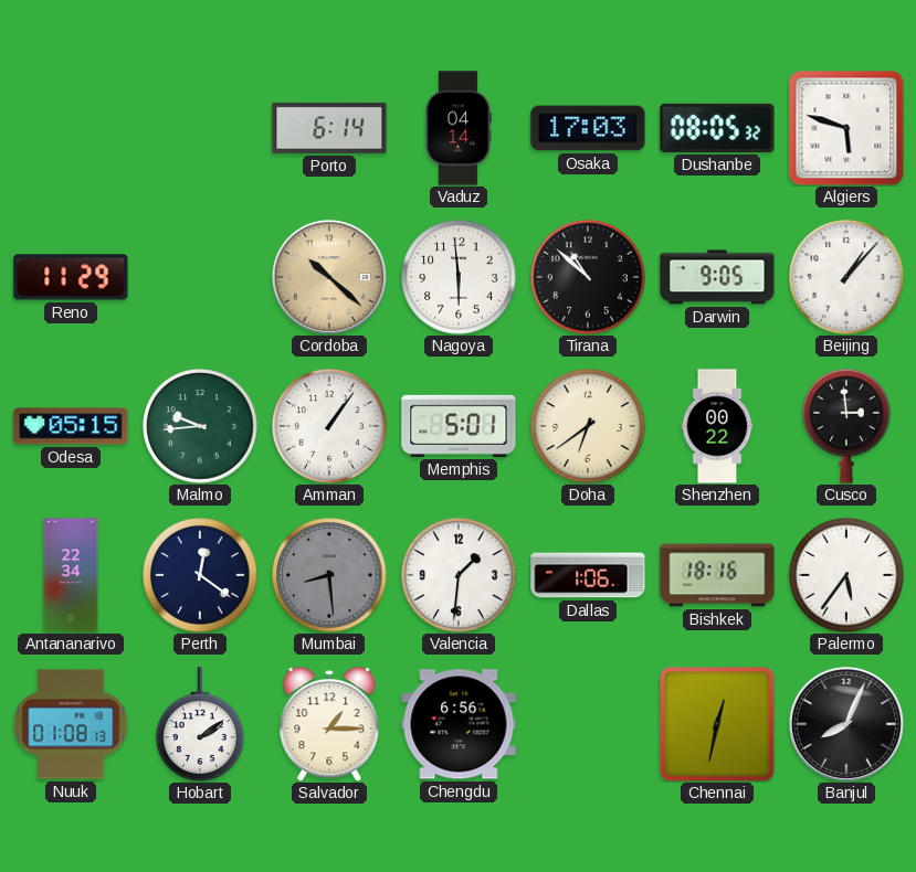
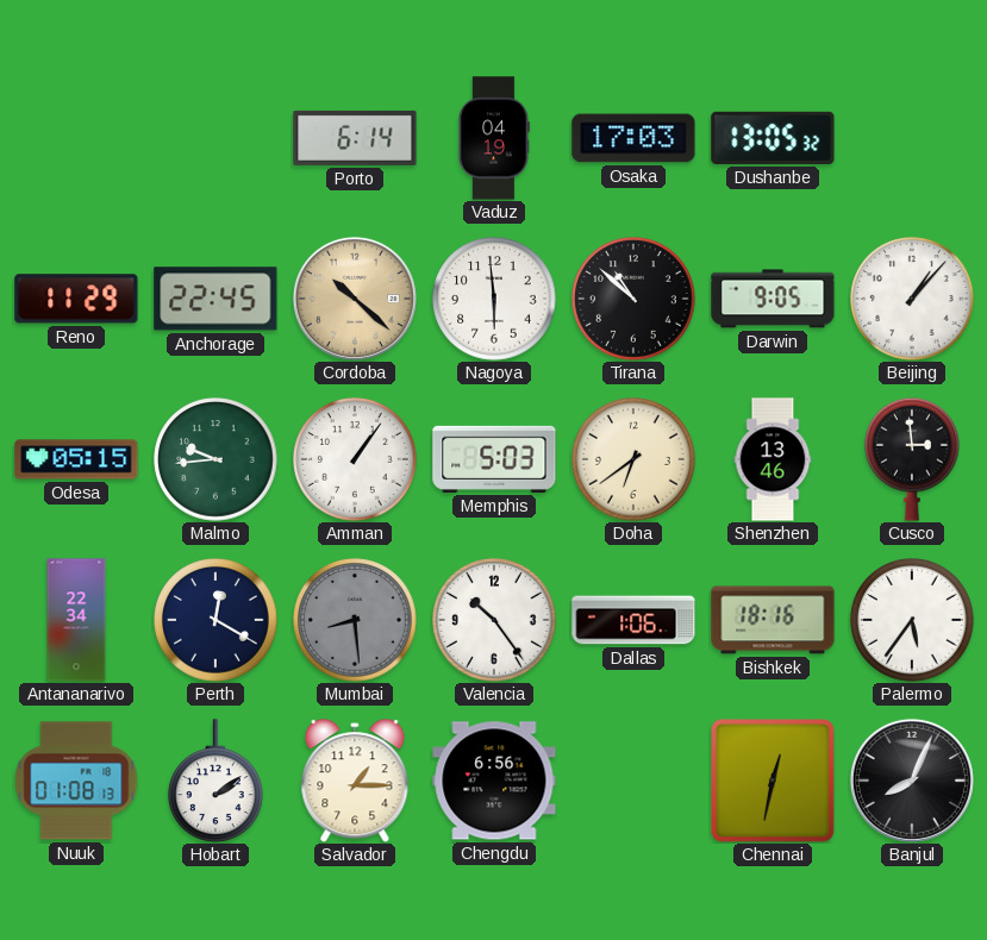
Vaduz: 04:14 -> 04:19 (494, 138)
Dushanbe: 08:05 -> 13:05 (773, 138)
Algiers: 5:48 -> none (846, 128)
Anchorage: none -> 22:45 (215, 299)
Memphis: 5:01 -> 5:03 (494, 459)
Shenzhen: 00:22 -> 13:46 (773, 459)
Perth: 12:21 -> 12:20 (215, 620)
Valencia: 1:31 -> 10:24 (494, 620)
